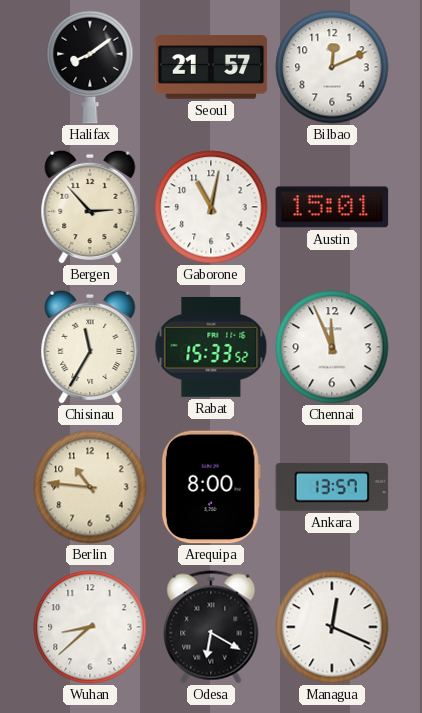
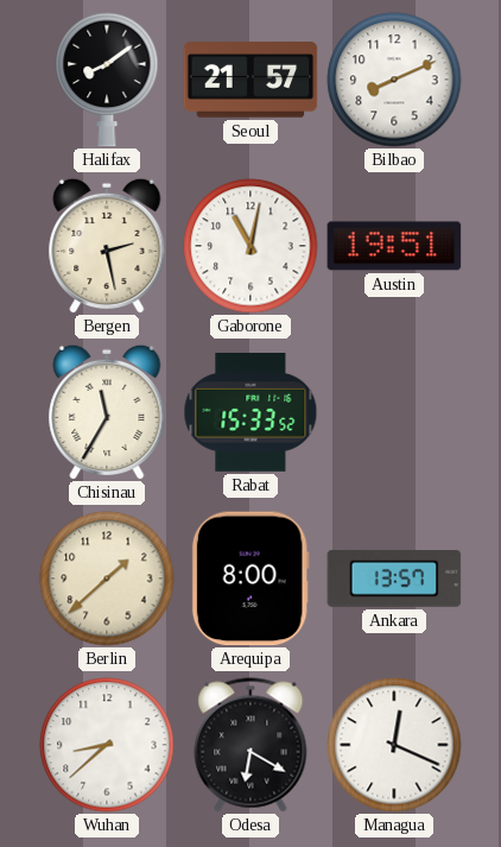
Bilbao: 12:11 -> 8:11 (394, 80)
Bergen: 2:53 -> 2:28 (107, 246)
Austin: 15:01 -> 19:51 (394, 246)
Chennai: 11:56 -> none (332, 347)
Berlin: 10:46 -> 1:38 (107, 579)
